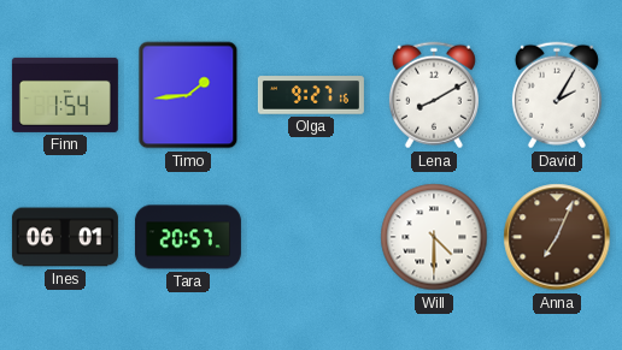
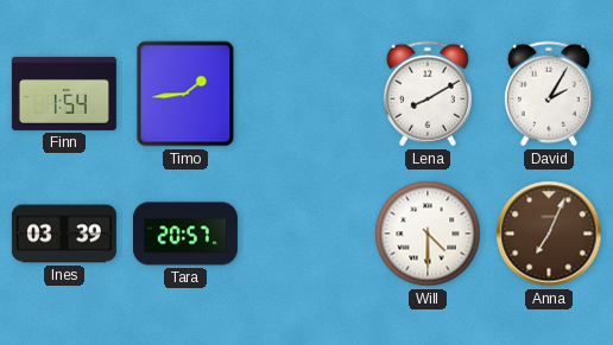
Olga: 9:27 -> none (311, 95)
Ines: 06:01 -> 03:39 (64, 234)
